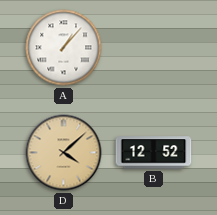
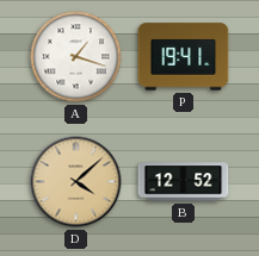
A: 1:07 -> 1:18 (76, 57)
P: none -> 19:41 (184, 57)
